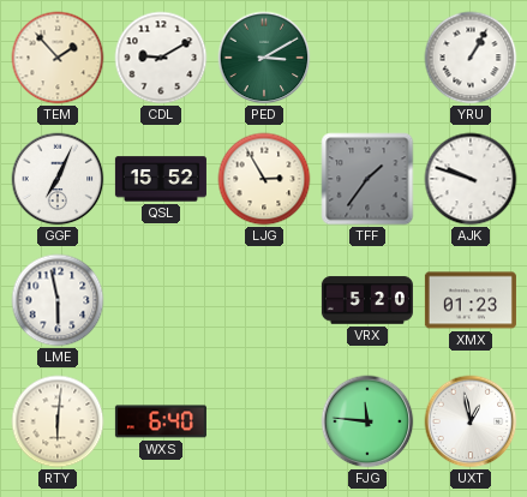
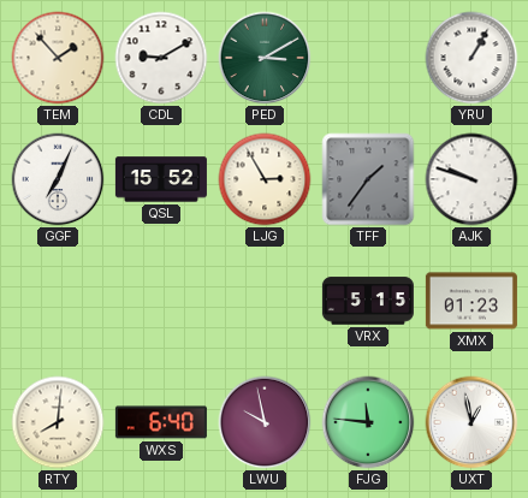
LME: 5:58 -> none (58, 300)
VRX: 5:20 -> 5:15 (368, 301)
RTY: 6:01 -> 8:01 (58, 422)
LWU: none -> 9:58 (265, 422)
